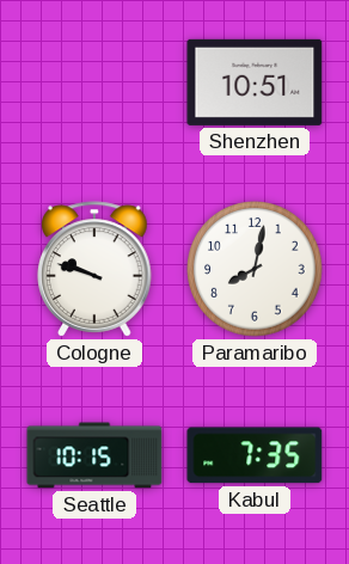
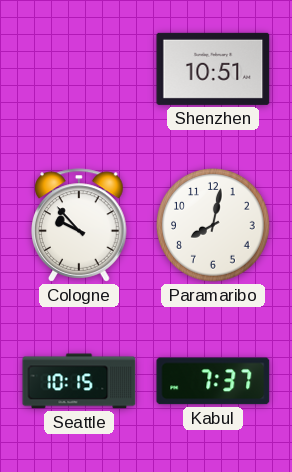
Cologne: 9:48 -> 9:53 (79, 225)
Kabul: 7:35 -> 7:37 (213, 381)
